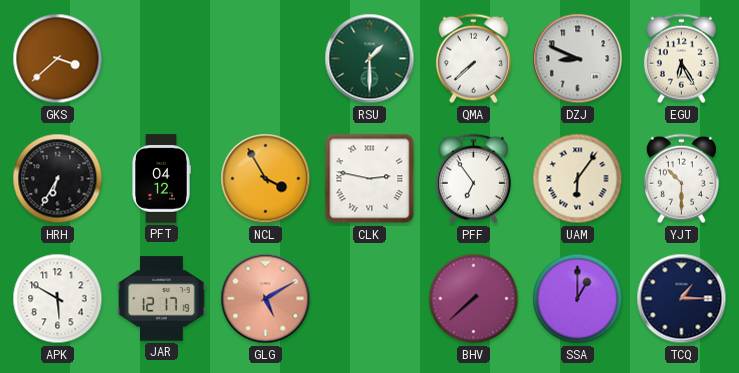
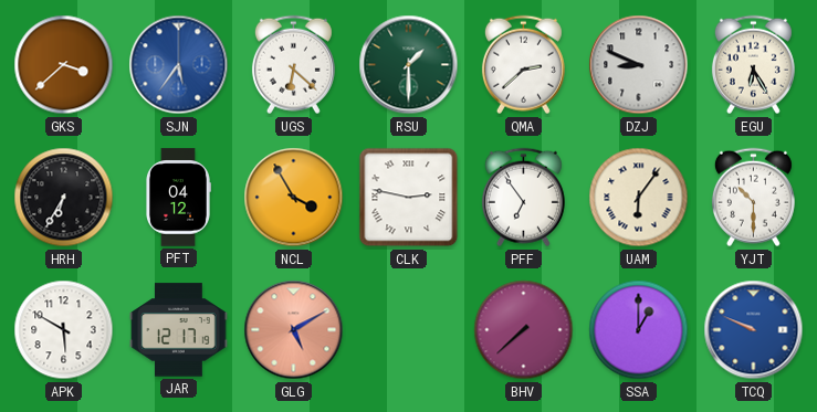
SJN: none -> 5:36 (179, 65)
UGS: none -> 6:22 (293, 65)
QMA: 7:38 -> 2:38 (523, 65)
TCQ: 1:15 -> 9:49 (754, 330)
TCQ dial: navy -> blue (754, 330)
